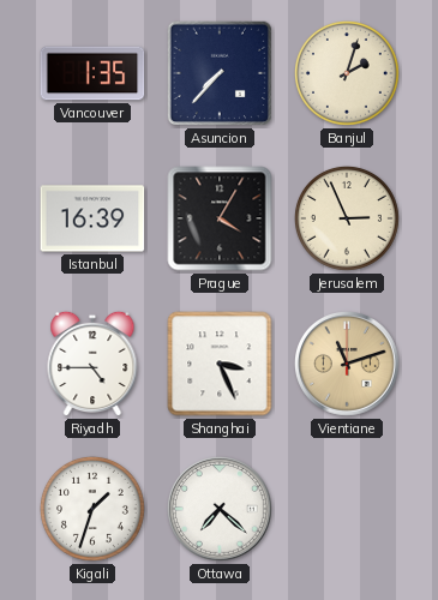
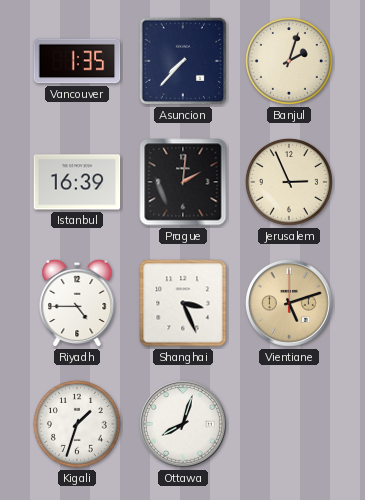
Prague: 4:05 -> 2:01 (183, 182)
Vientiane: 11:12 -> 5:12 (290, 304)
Ottawa: 7:22 -> 8:03 (184, 425)
